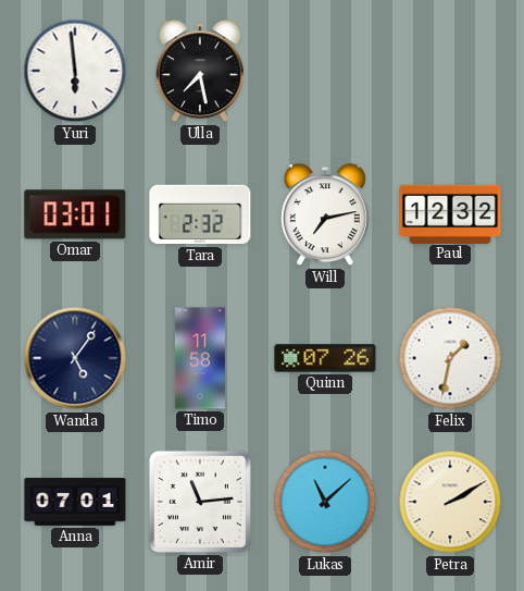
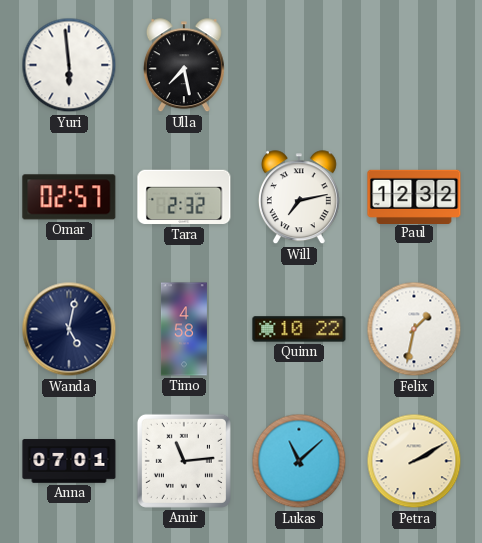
Omar: 03:01 -> 02:57 (69, 197)
Wanda: 5:06 -> 5:02 (69, 329)
Timo: 11:58 -> 4:58 (184, 329)
Quinn: 07:26 -> 10:22 (299, 329)
